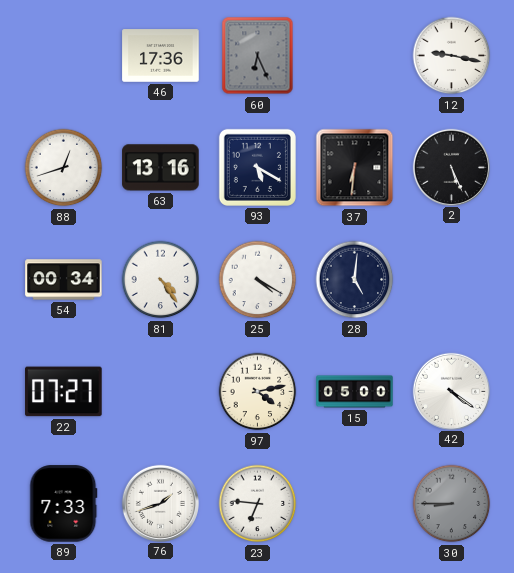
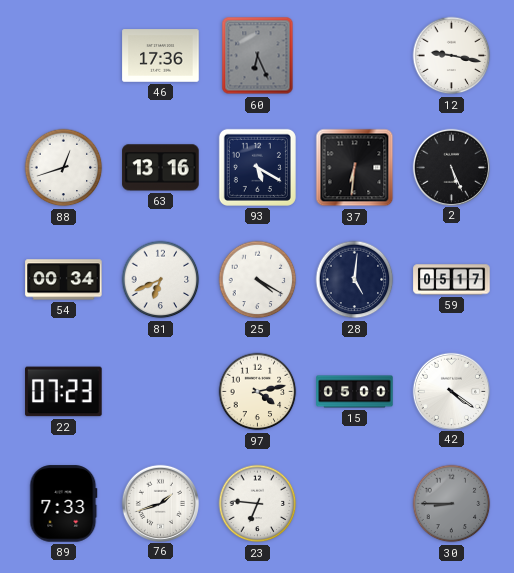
81: 4:24 -> 6:41 (161, 280)
59: none -> 05:17 (452, 280)
22: 07:27 -> 07:23 (64, 392)
